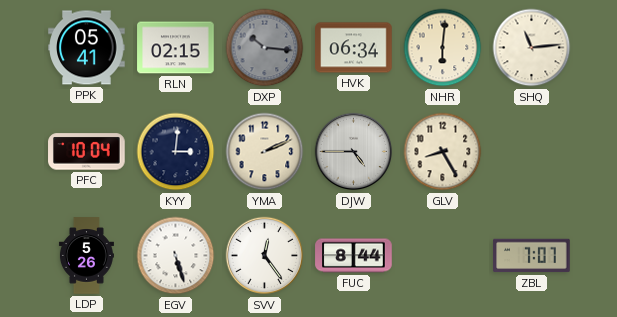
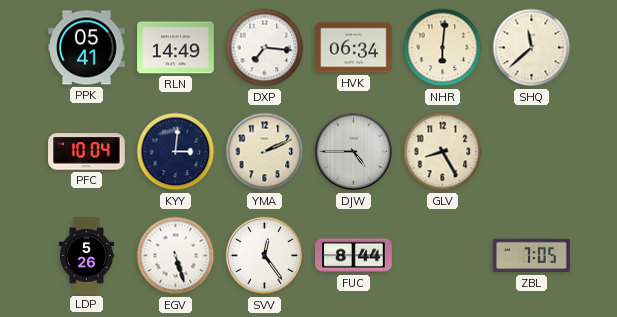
RLN: 02:15 -> 14:49 (176, 48)
DXP: 10:16 -> 7:16 (265, 48)
DXP dial: grey -> white (265, 48)
SHQ: 11:14 -> 11:38 (532, 48)
ZBL: 7:07 -> 7:05 (532, 256)
